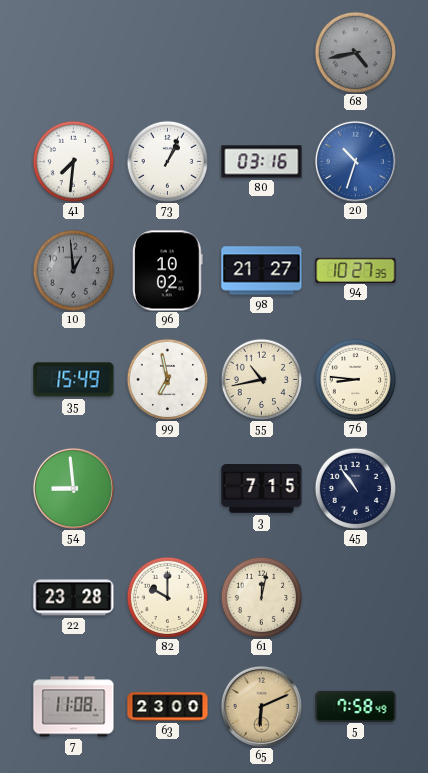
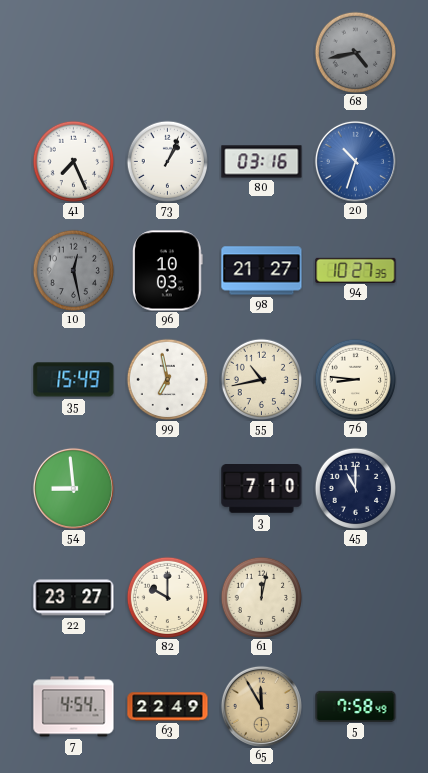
41: 7:31 -> 7:26 (73, 161)
10: 12:59 -> 12:28 (73, 270)
96: 10:02 -> 10:03 (168, 271)
3: 7:15 -> 7:10 (262, 489)
45: 10:54 -> 11:00 (355, 488)
22: 23:28 -> 23:27 (74, 598)
7: 11:08 -> 4:54 (74, 707)
63: 23:00 -> 22:49 (168, 707)
65: 6:11 -> 11:55 (261, 706)
